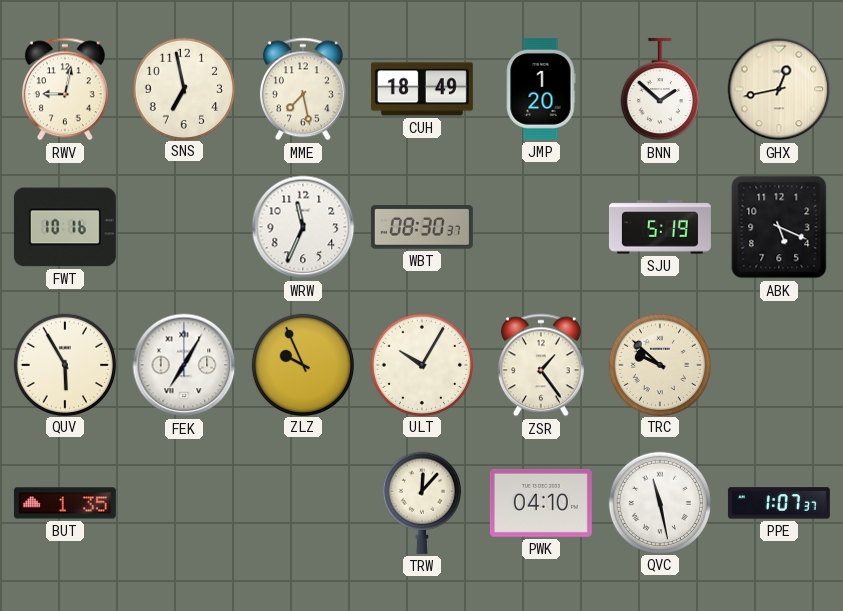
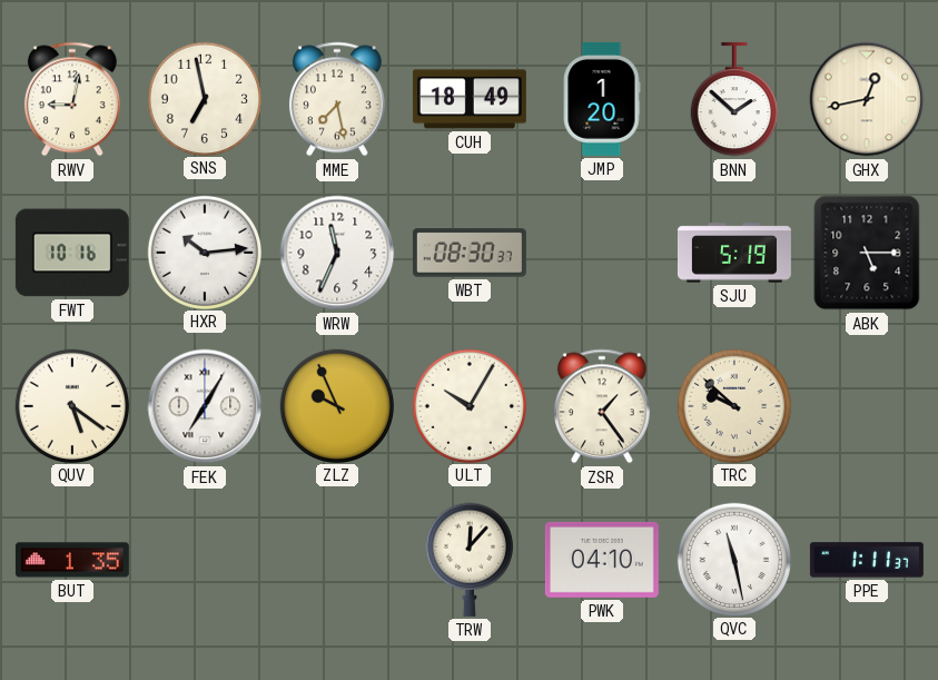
HXR: none -> 10:14 (205, 252)
ABK: 5:19 -> 5:15 (867, 253)
QUV: 5:55 -> 5:21 (72, 405)
PPE: 1:07 -> 1:11 (867, 560)
